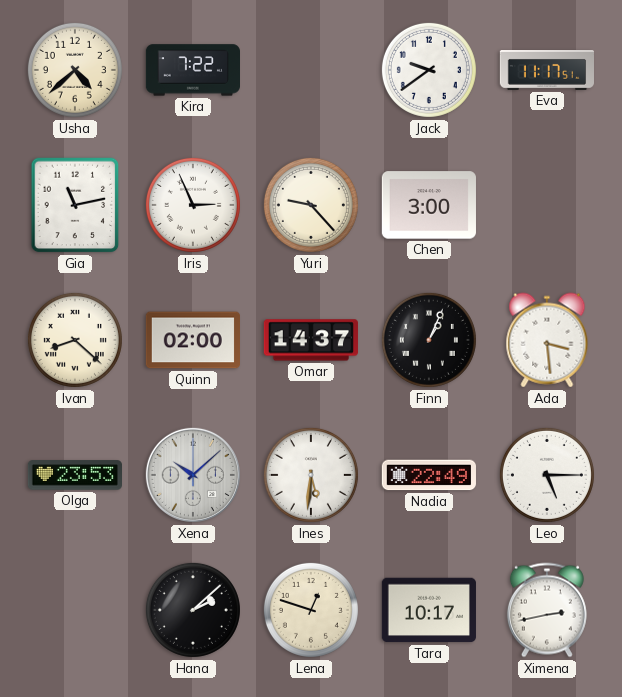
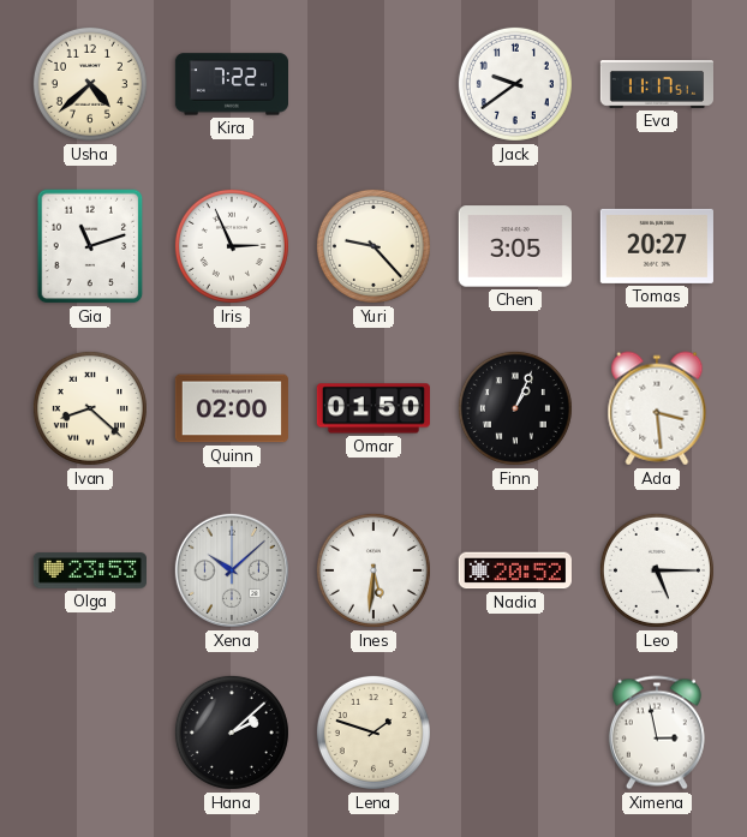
Gia: 11:13 -> 11:12 (90, 246)
Chen: 3:00 -> 3:05 (515, 246)
Tomas: none -> 20:27 (657, 246)
Omar: 14:37 -> 01:50 (374, 408)
Nadia: 22:49 -> 20:52 (515, 570)
Lena: 12:48 -> 1:48 (374, 733)
Tara: 10:17 -> none (429, 610)
Ximena: 2:43 -> 2:58 (657, 733)
